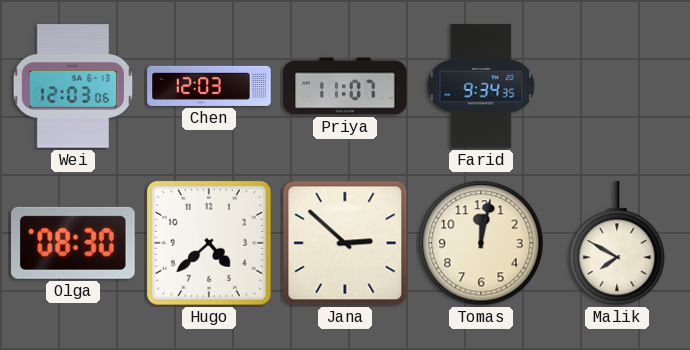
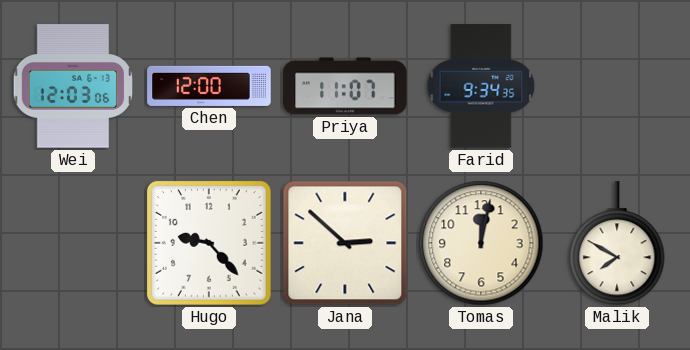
Chen: 12:03 -> 12:00 (209, 86)
Olga: 08:30 -> none (74, 243)
Hugo: 4:38 -> 9:23 (209, 243)
